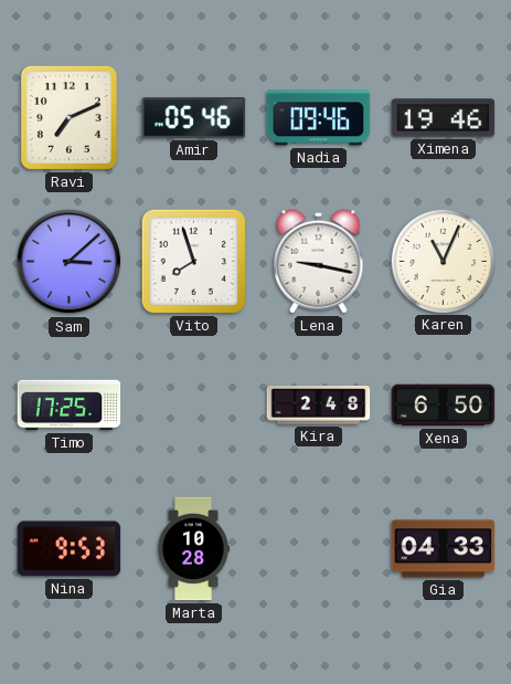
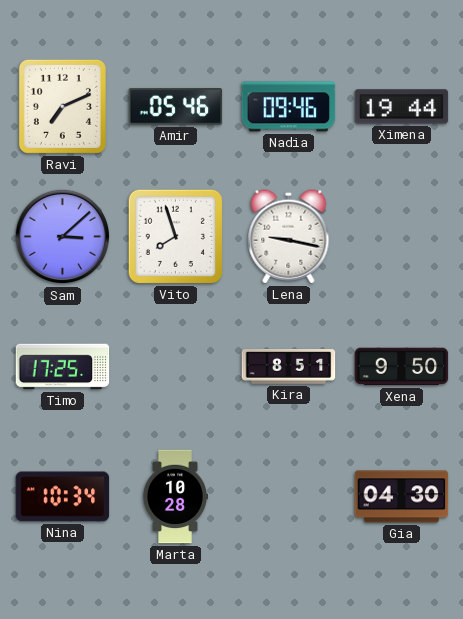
Ximena: 19:46 -> 19:44 (402, 107)
Karen: 11:04 -> none (443, 261)
Kira: 2:48 -> 8:51 (289, 367)
Xena: 6:50 -> 9:50 (402, 367)
Nina: 9:53 -> 10:34 (63, 497)
Gia: 04:33 -> 04:30 (402, 497)
